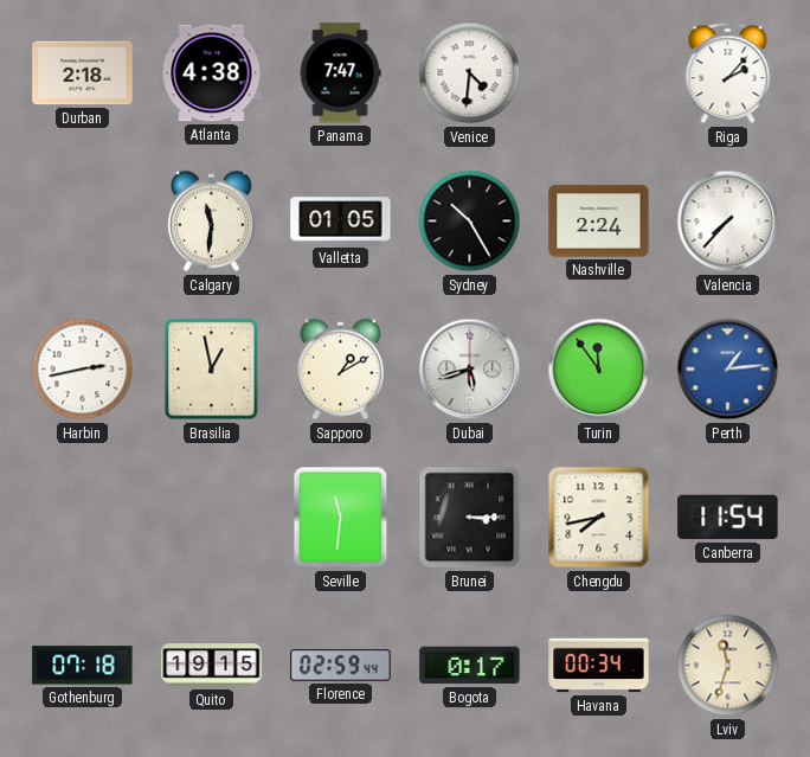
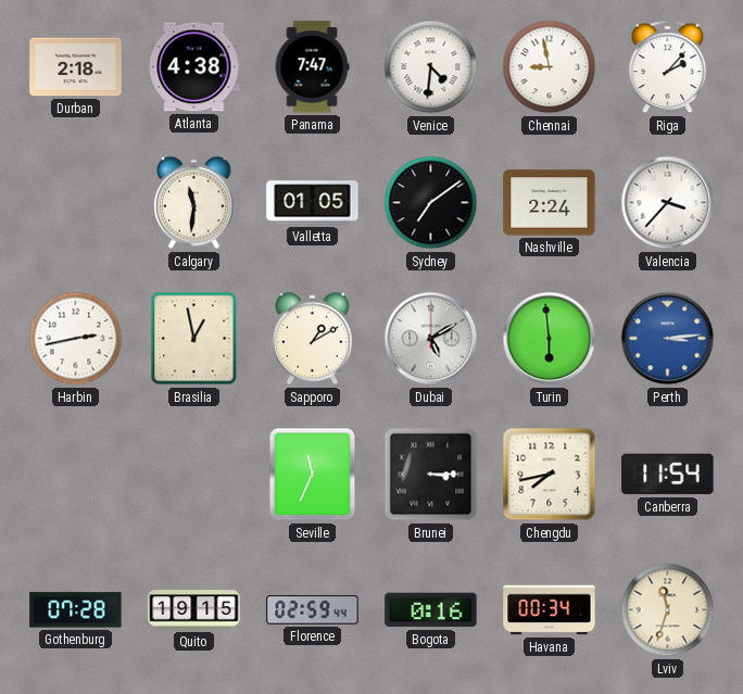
Chennai: none -> 8:58 (550, 67)
Sydney: 10:25 -> 7:09 (431, 203)
Valencia: 7:37 -> 3:37 (668, 203)
Dubai: 5:42 -> 5:10 (431, 339)
Turin: 11:54 -> 5:59 (550, 339)
Perth: 1:14 -> 3:14 (668, 339)
Seville: 11:31 -> 11:34 (313, 475)
Gothenburg: 07:18 -> 07:28 (76, 610)
Bogota: 0:17 -> 0:16 (431, 610)
